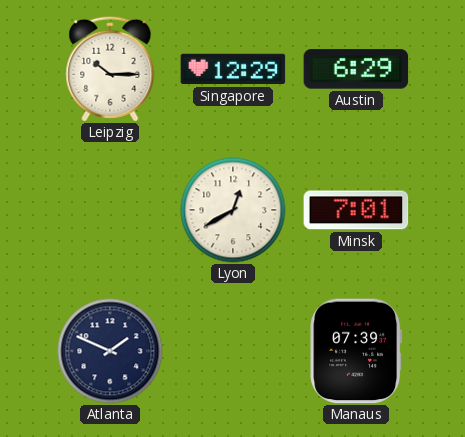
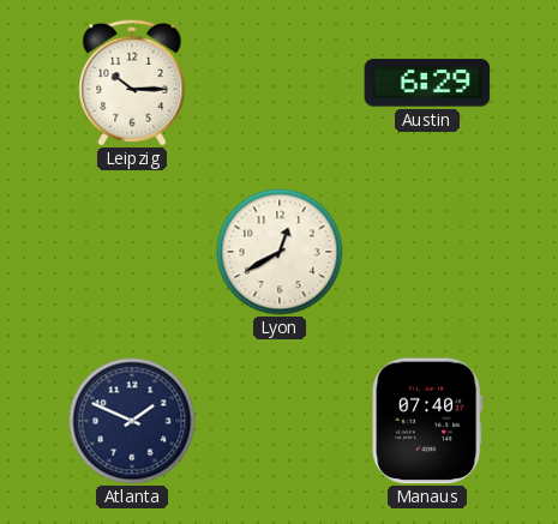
Singapore: 12:29 -> none (233, 69)
Minsk: 7:01 -> none (356, 210)
Manaus: 07:39 -> 07:40 (427, 421)
